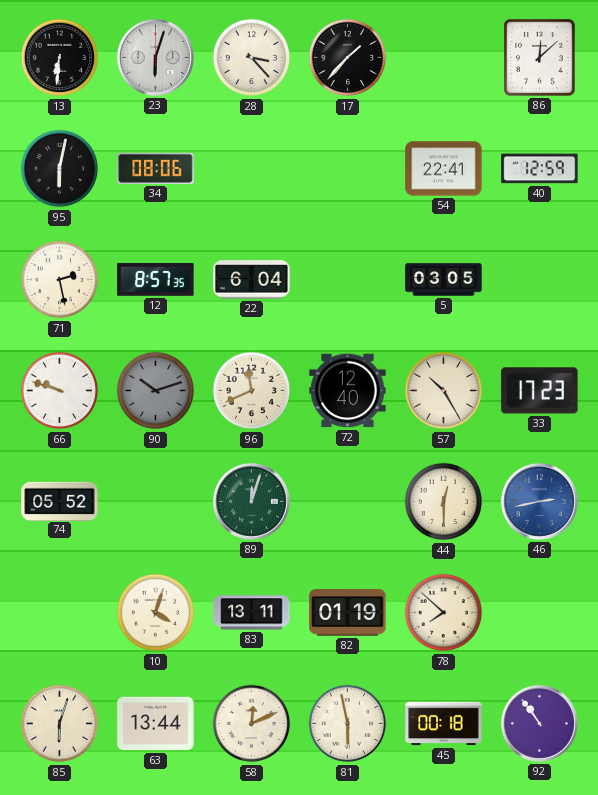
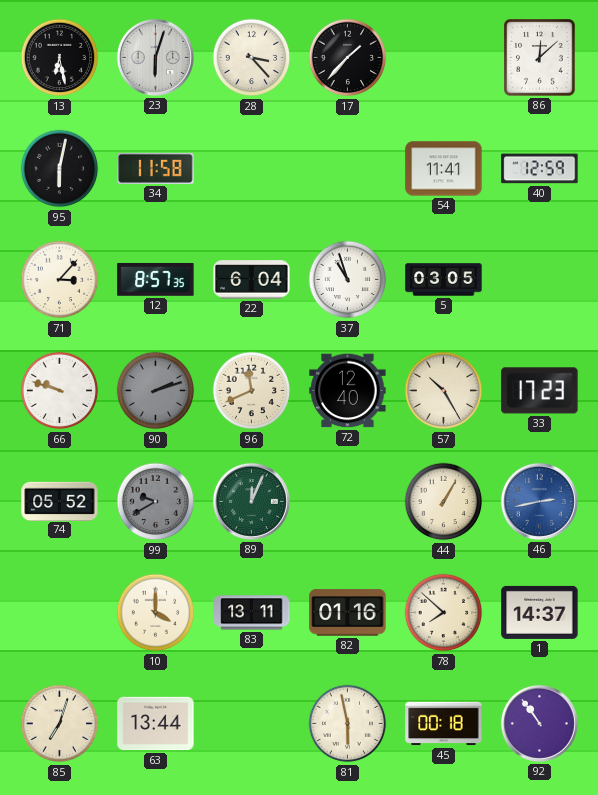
13: 6:31 -> 6:28 (60, 58)
34: 08:06 -> 11:58 (156, 168)
54: 22:41 -> 11:41 (444, 169)
71: 2:28 -> 3:07 (60, 280)
37: none -> 10:57 (348, 280)
90: 10:12 -> 2:12 (156, 391)
99: none -> 9:40 (156, 502)
89: 12:03 -> 12:04 (251, 501)
44: 12:30 -> 1:05 (444, 502)
10: 4:03 -> 4:00 (156, 613)
82: 01:19 -> 01:16 (348, 613)
1: none -> 14:37 (540, 612)
85: 6:03 -> 7:03 (60, 724)
58: 12:11 -> none (252, 724)
